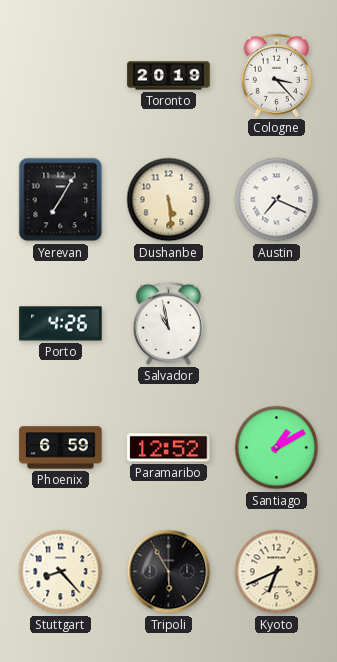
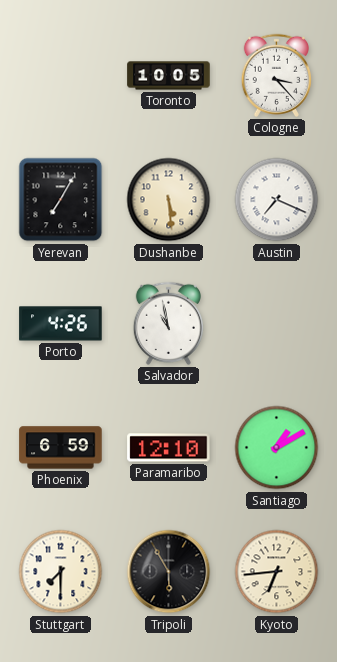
Toronto: 20:19 -> 10:05 (169, 76)
Paramaribo: 12:52 -> 12:10 (169, 448)
Stuttgart: 8:23 -> 7:30 (61, 572)
Kyoto: 6:41 -> 6:44 (277, 572)
